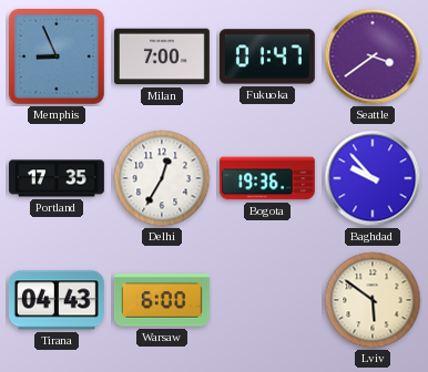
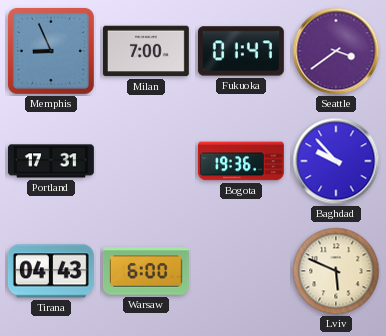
Portland: 17:35 -> 17:31 (52, 161)
Delhi: 12:35 -> none (162, 178)
Lviv: 5:51 -> 5:49 (336, 271)
